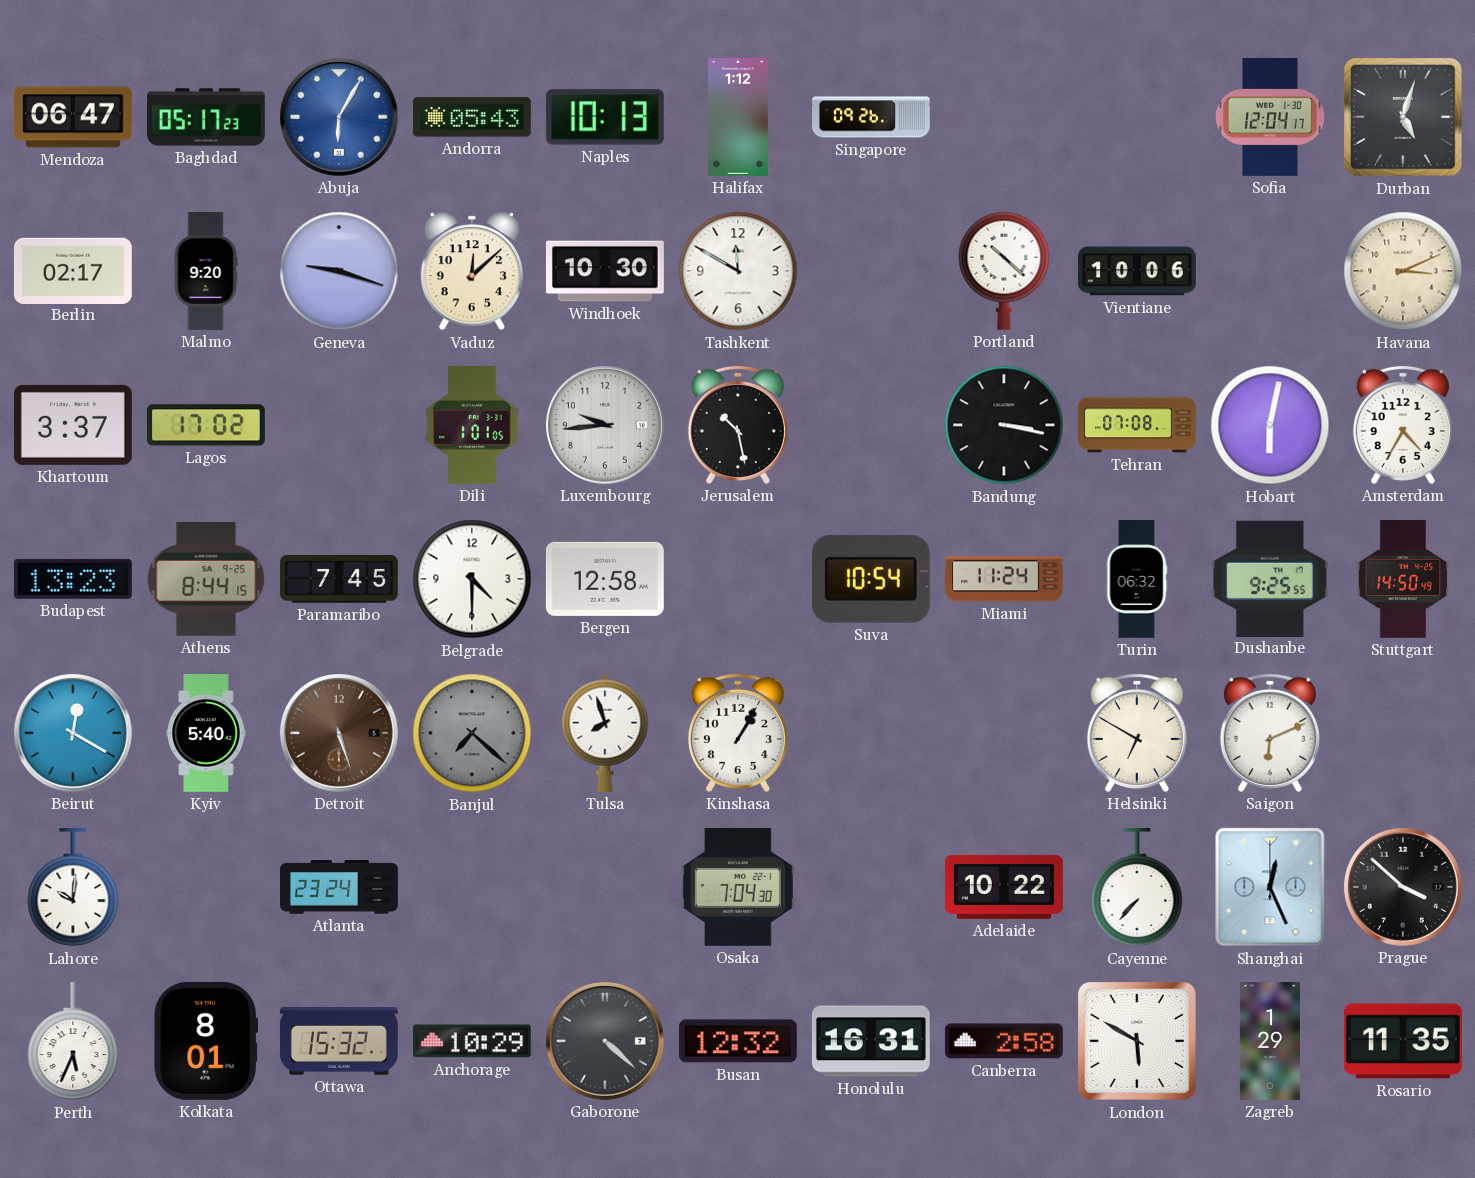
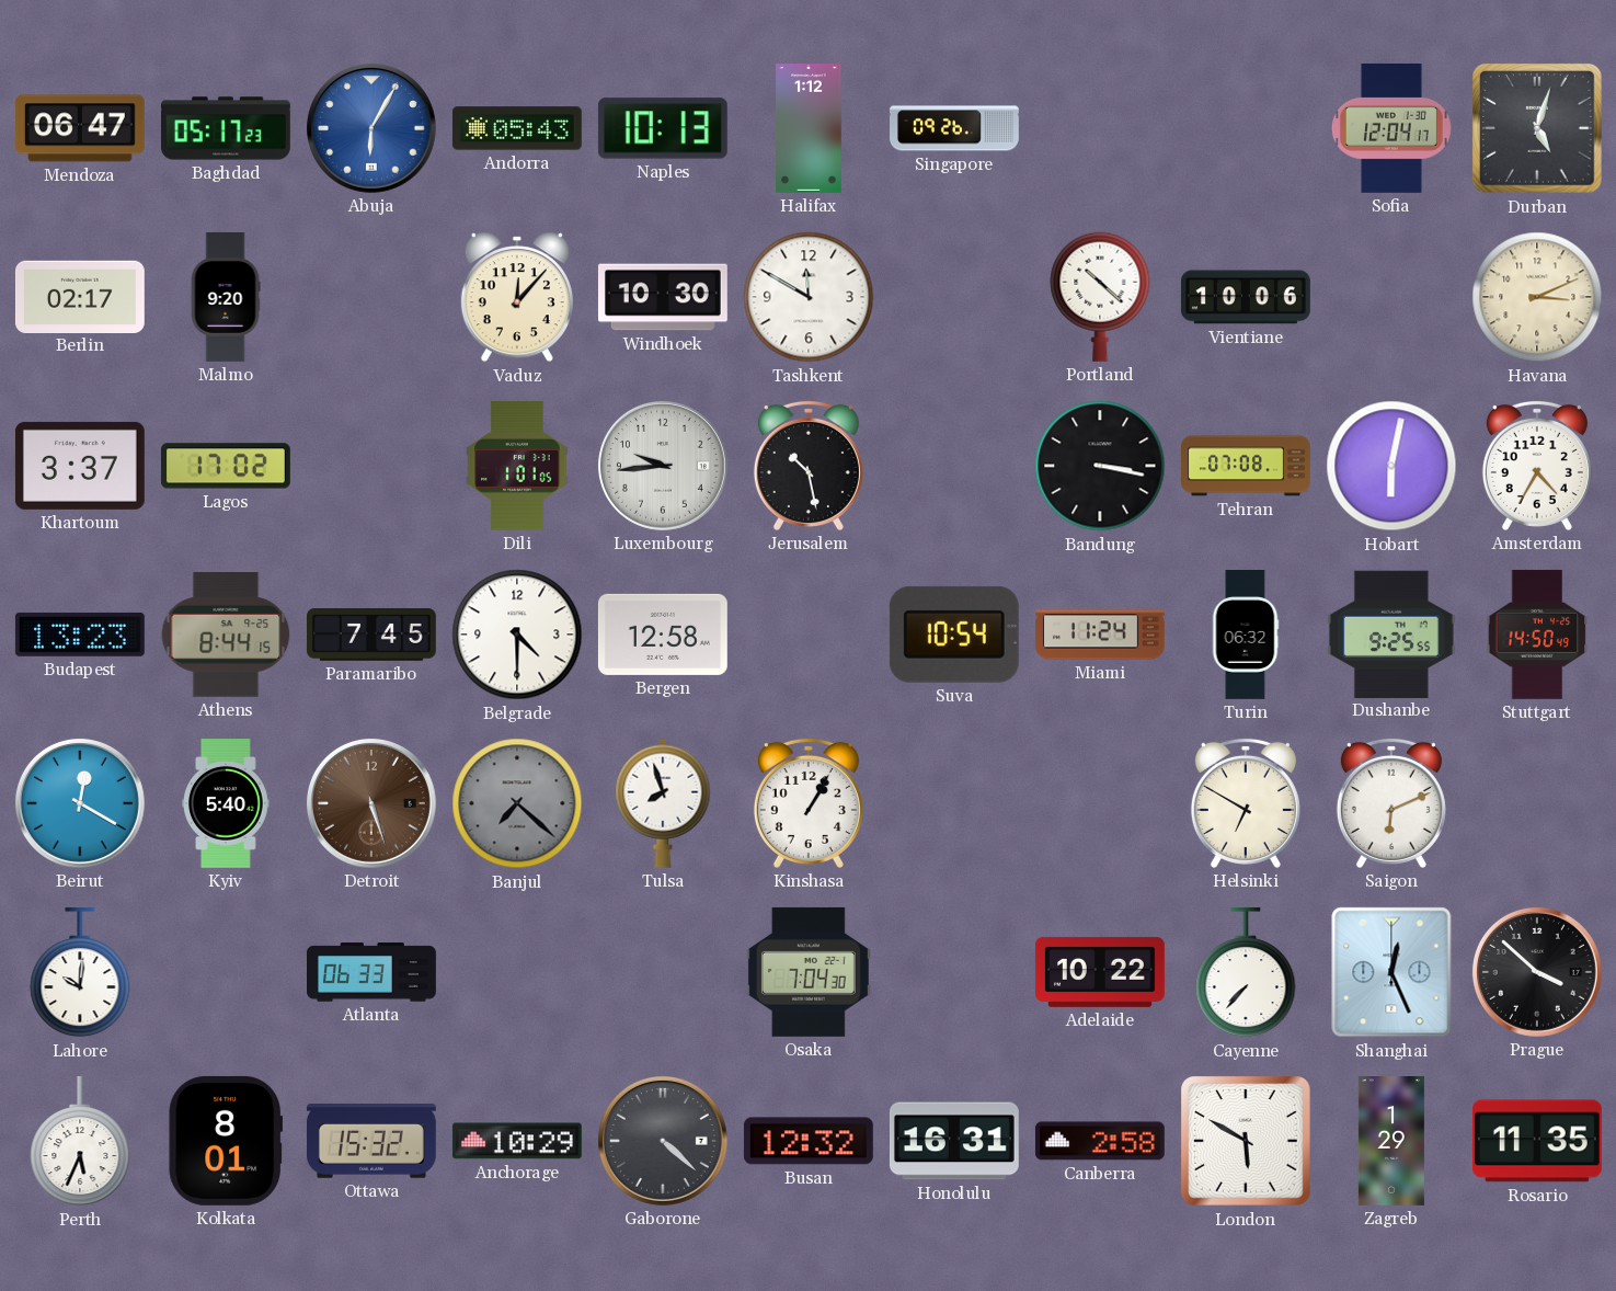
Geneva: 9:18 -> none (339, 271)
Vaduz: 12:08 -> 12:07 (517, 297)
Atlanta: 23:24 -> 06:33 (373, 972)
